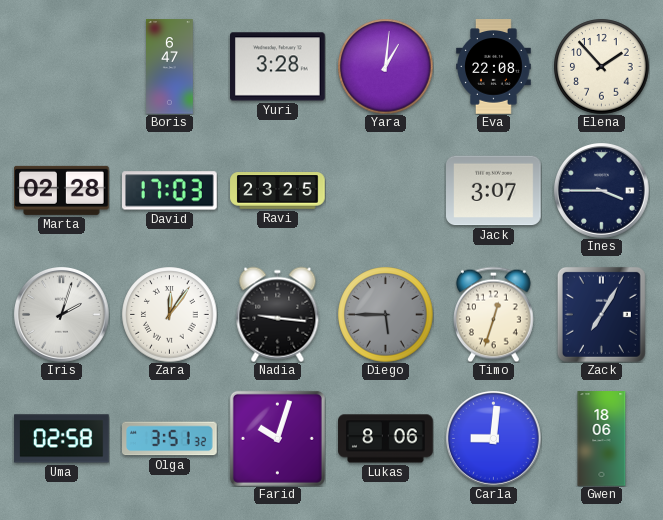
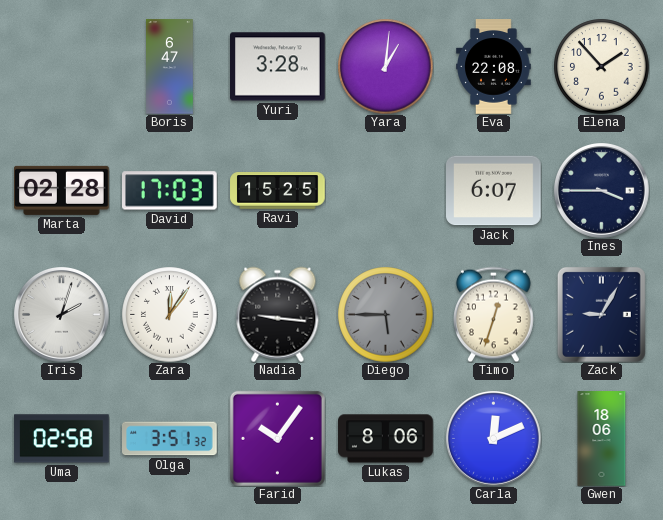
Ravi: 23:25 -> 15:25 (278, 191)
Jack: 3:07 -> 6:07 (494, 191)
Zack: 7:05 -> 9:05 (601, 314)
Farid: 10:03 -> 10:06 (277, 438)
Carla: 9:01 -> 12:11 (494, 439)
